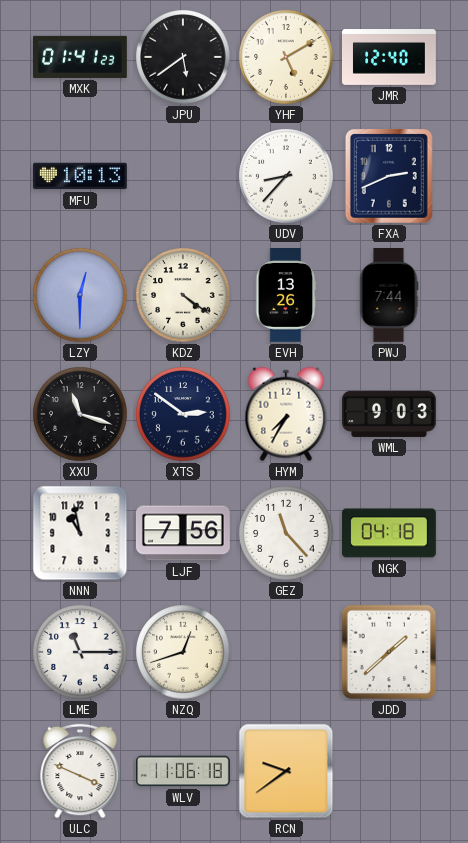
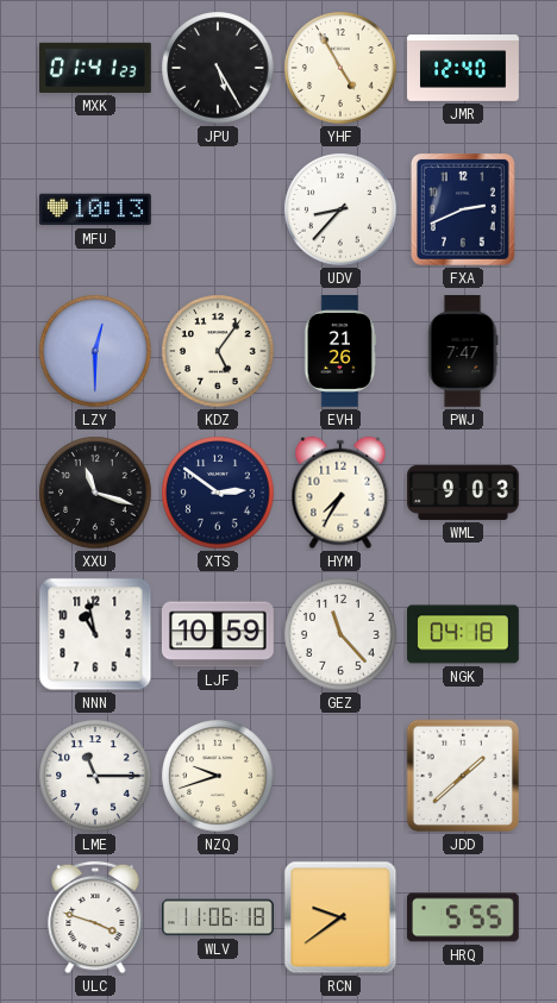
JPU: 5:39 -> 5:25 (218, 68)
YHF: 5:10 -> 4:55 (340, 68)
KDZ: 4:21 -> 5:06 (218, 351)
EVH: 13:26 -> 21:26 (340, 352)
PWJ: 7:44 -> 7:47 (463, 352)
LJF: 7:56 -> 10:59 (218, 634)
NZQ: 12:42 -> 9:42 (218, 776)
ULC: 3:49 -> 3:48 (95, 917)
HRQ: none -> 5:55 (463, 917)
